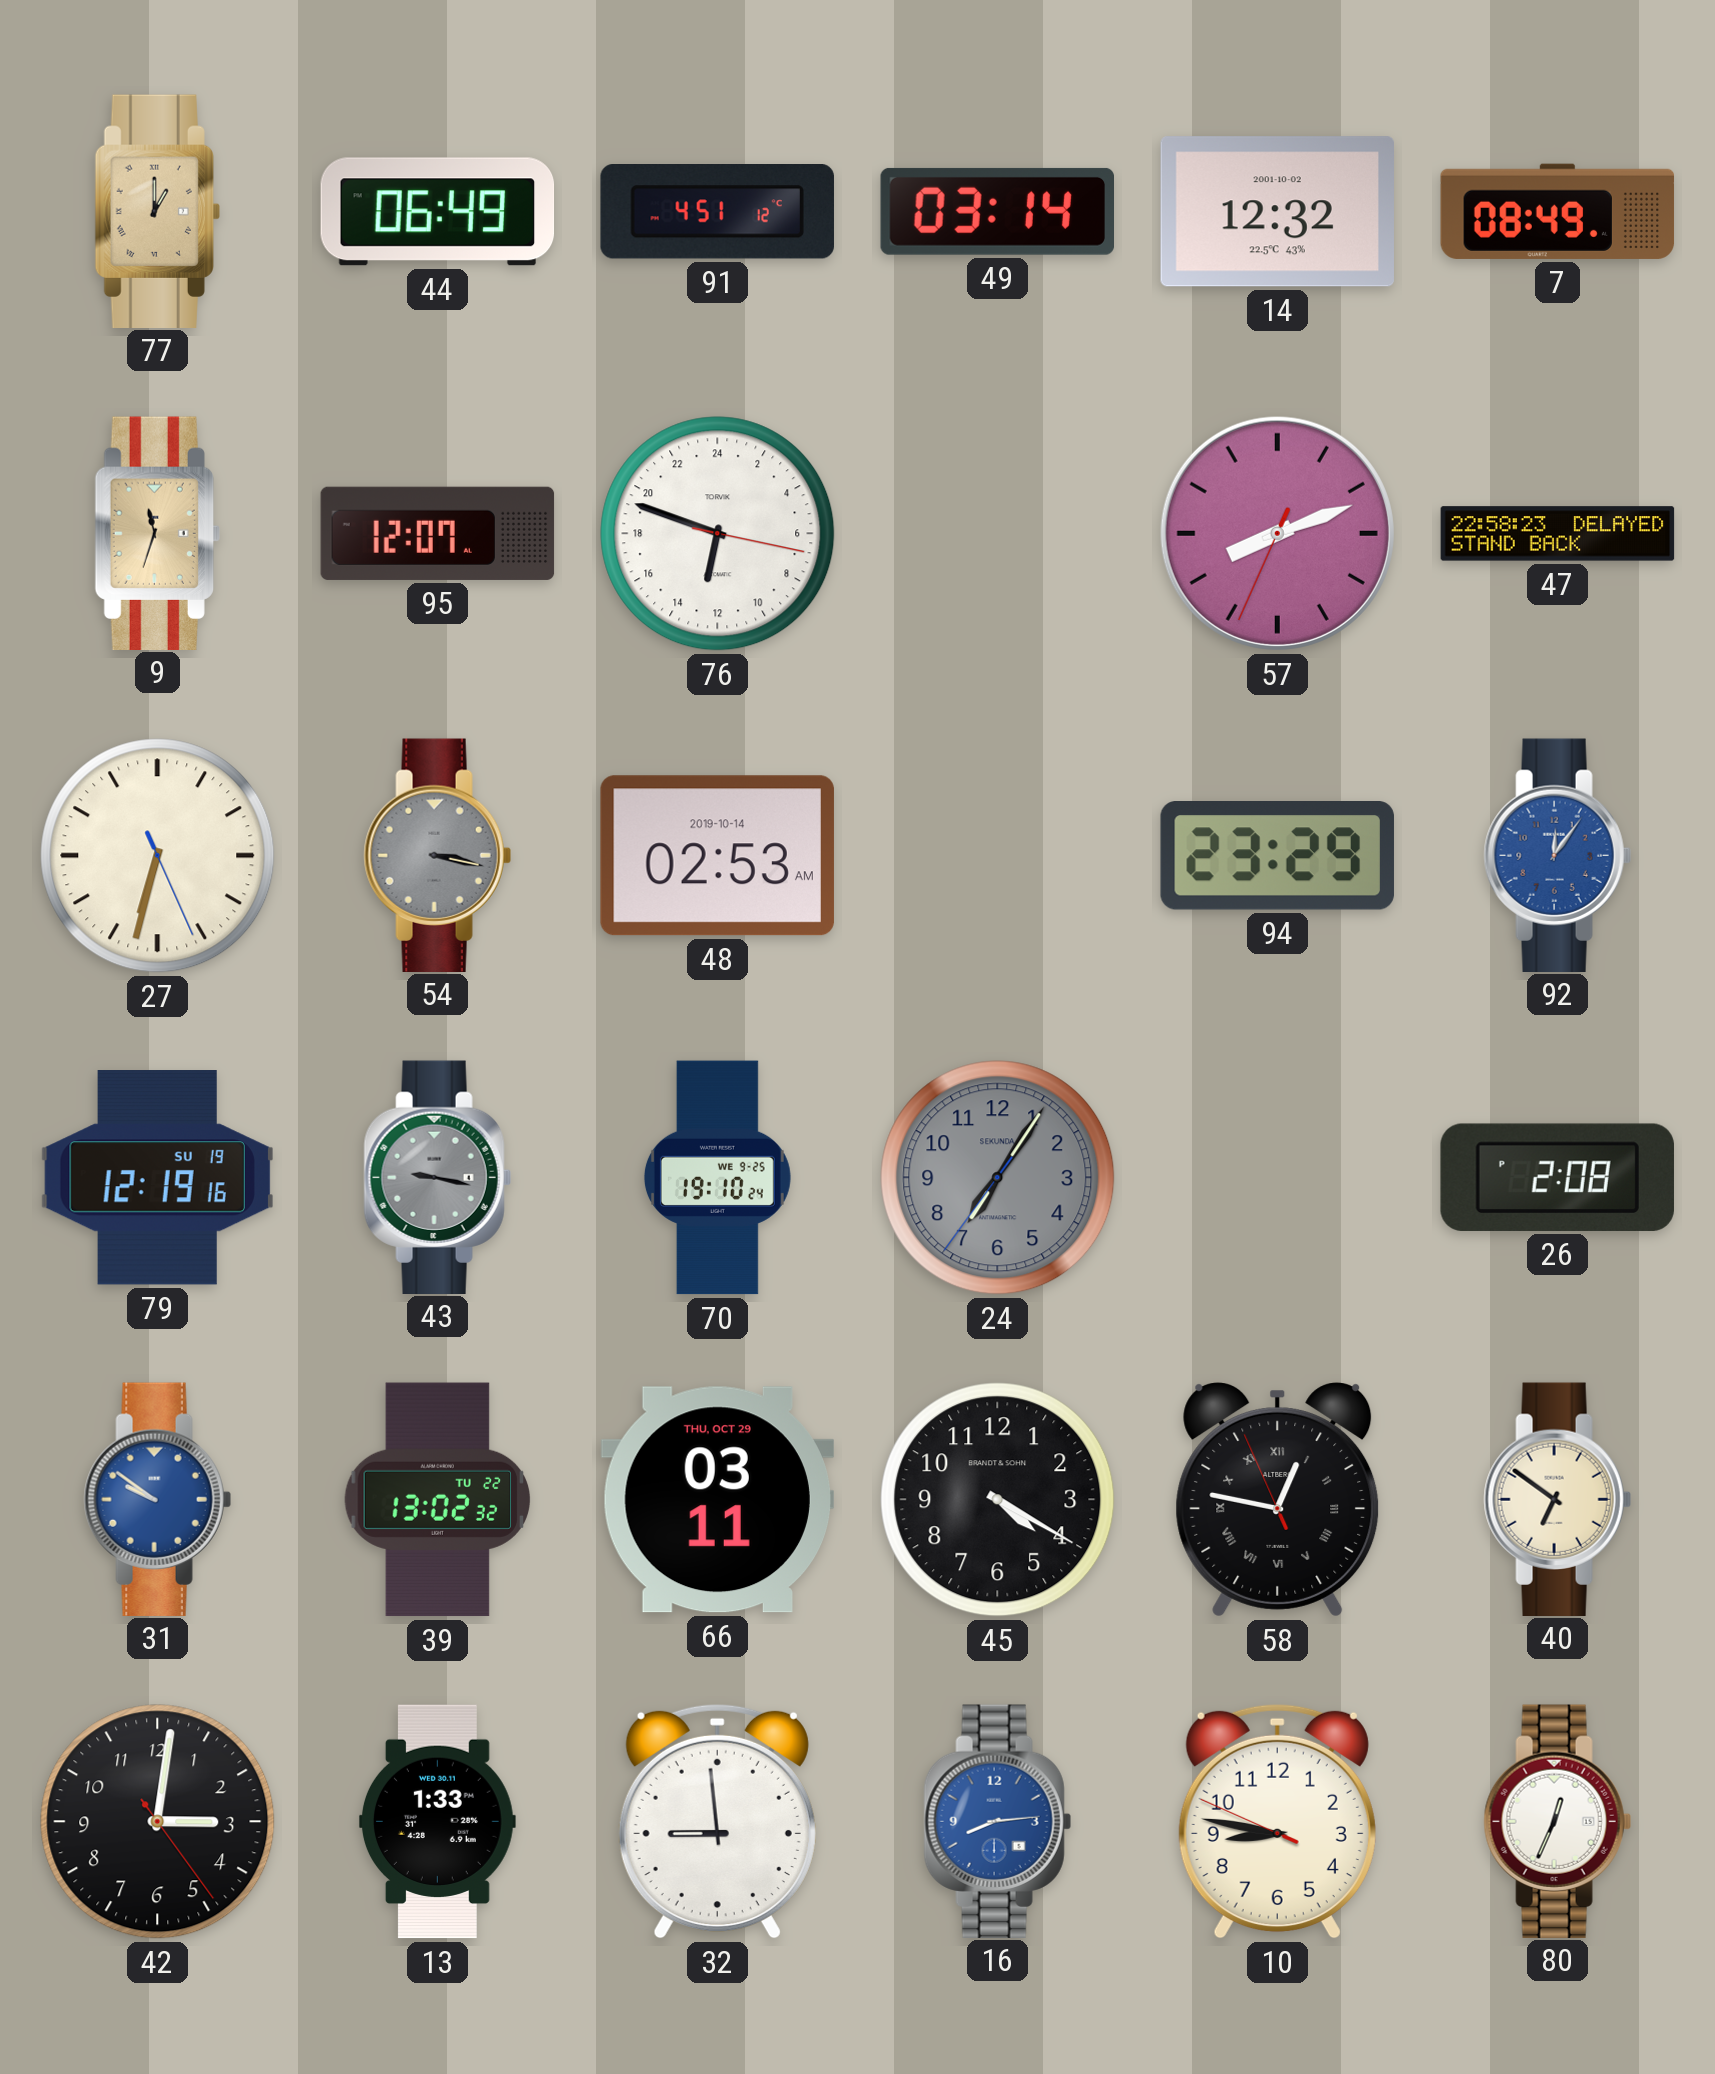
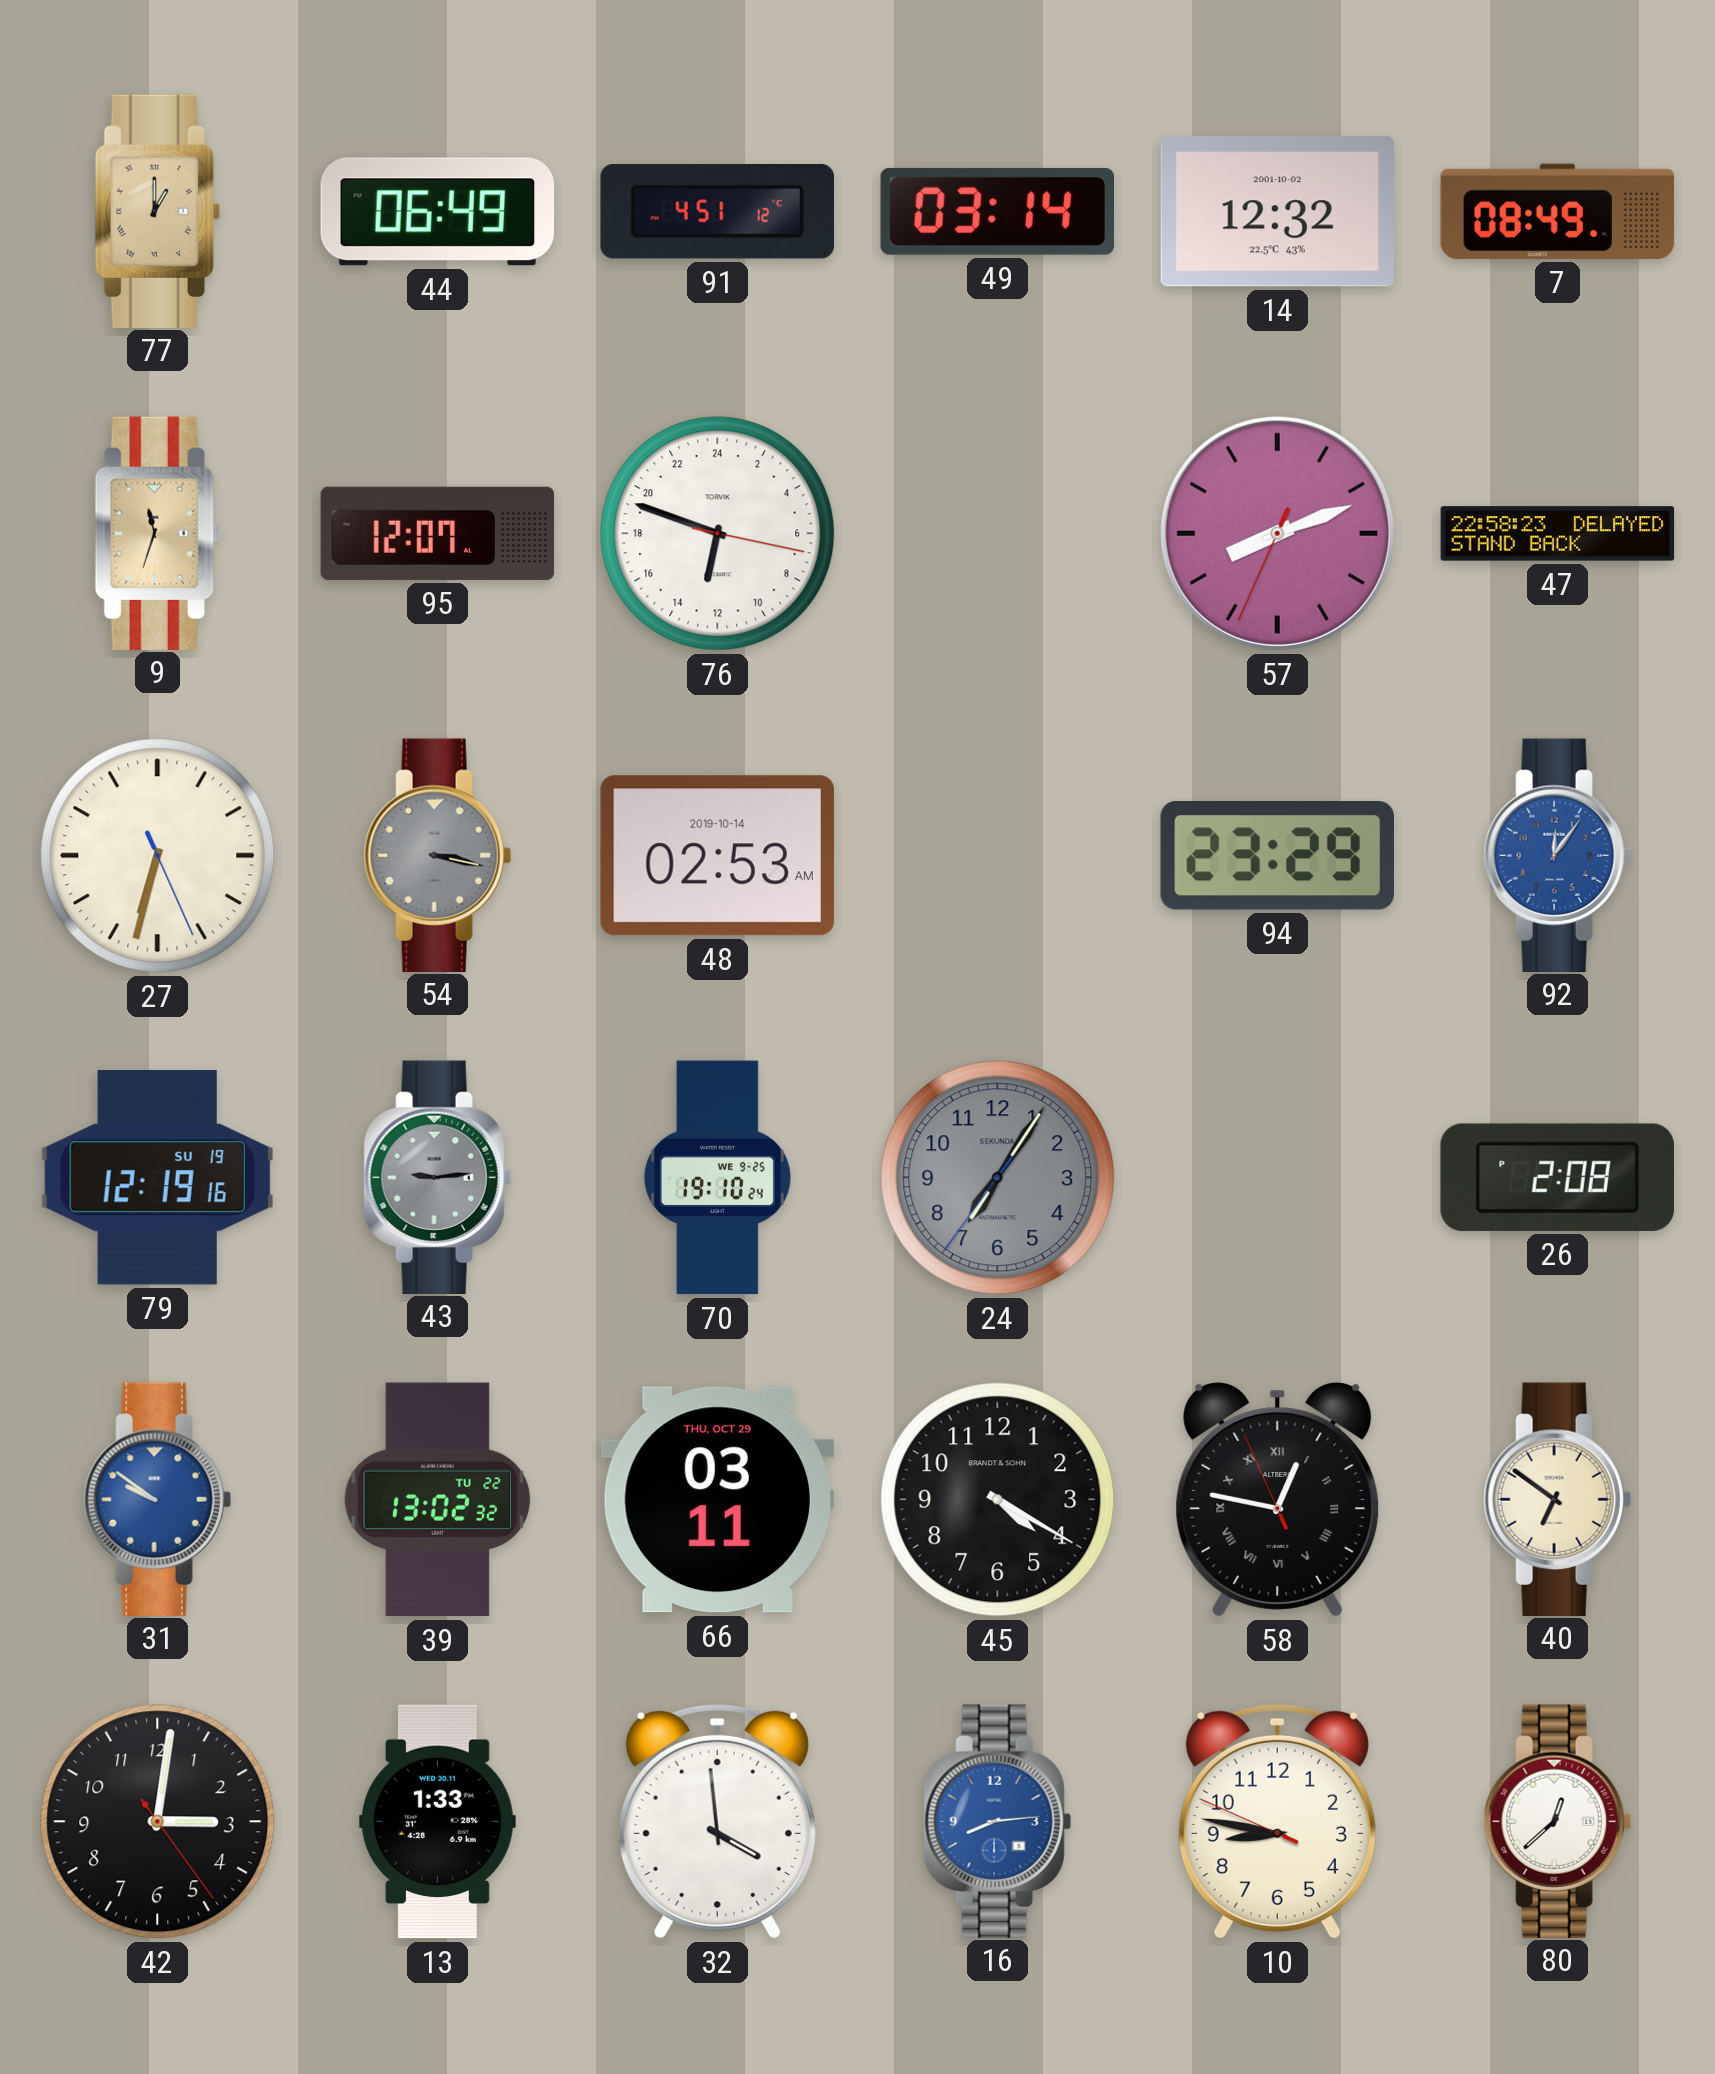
43: 9:17 -> 9:14 (437, 1177)
32: 8:59 -> 3:59 (717, 1821)
80: 12:34 -> 12:38 (1557, 1821)
